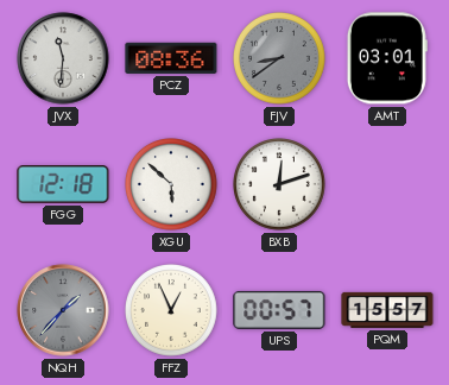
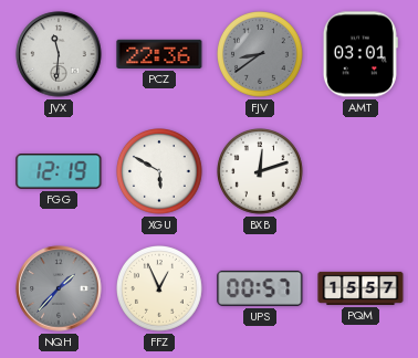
PCZ: 08:36 -> 22:36 (159, 54)
FGG: 12:18 -> 12:19 (59, 171)
XGU: 5:52 -> 5:50 (160, 172)
